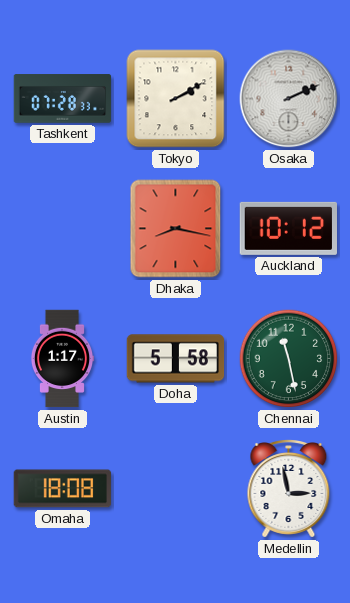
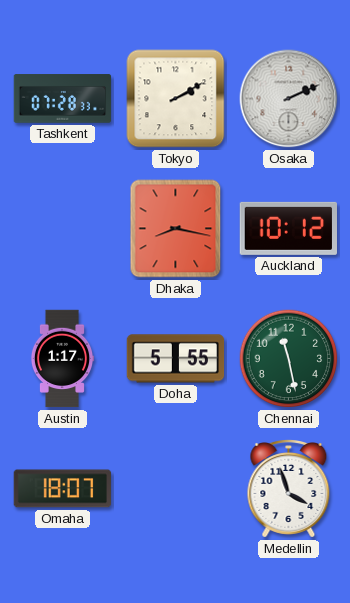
Doha: 5:58 -> 5:55 (176, 359)
Omaha: 18:08 -> 18:07 (62, 489)
Medellin: 2:58 -> 3:57 (289, 489)
